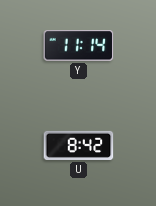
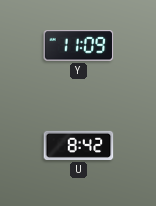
Y: 11:14 -> 11:09 (79, 46)
